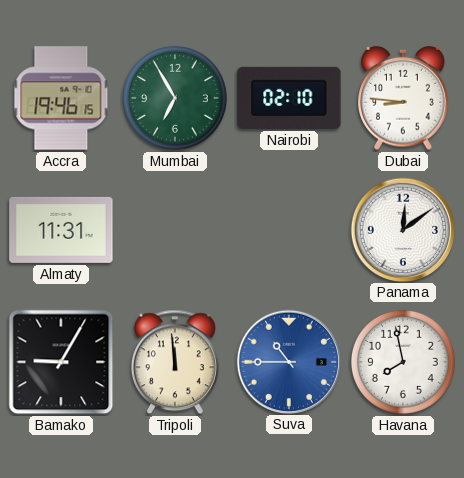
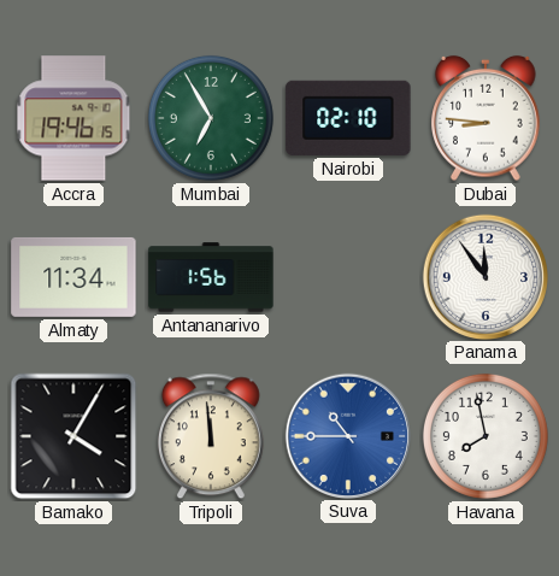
Almaty: 11:31 -> 11:34 (73, 277)
Antananarivo: none -> 1:56 (211, 277)
Panama: 12:09 -> 11:54 (484, 276)
Bamako: 9:05 -> 4:05 (73, 436)
